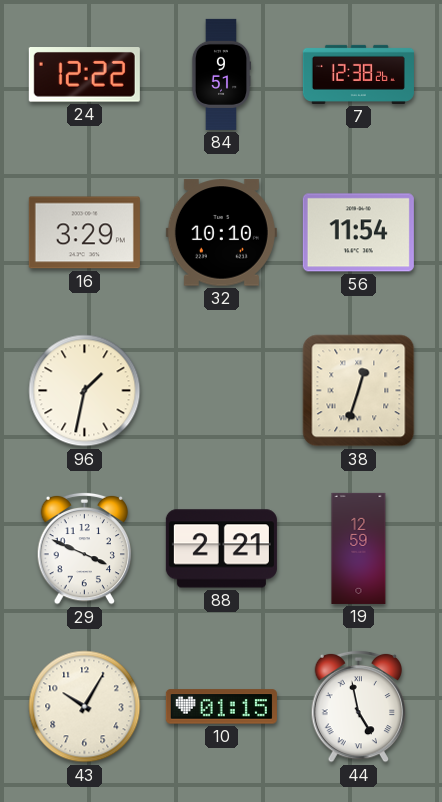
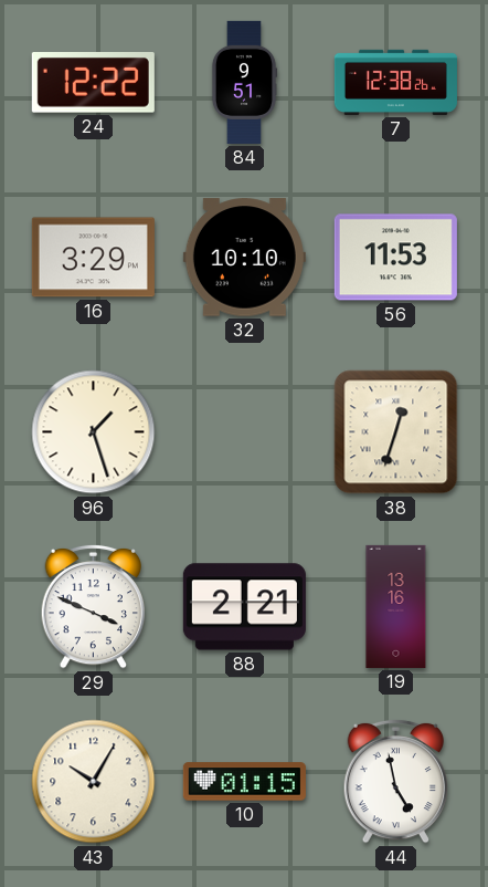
56: 11:54 -> 11:53 (395, 258)
96: 1:32 -> 1:27 (94, 432)
19: 12:59 -> 13:16 (396, 606)
